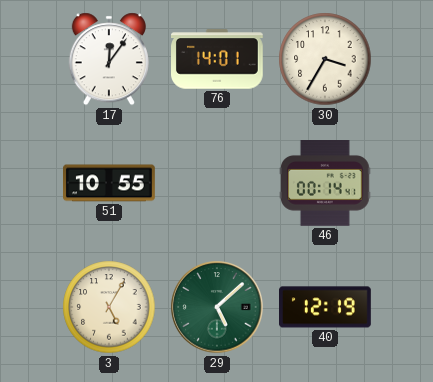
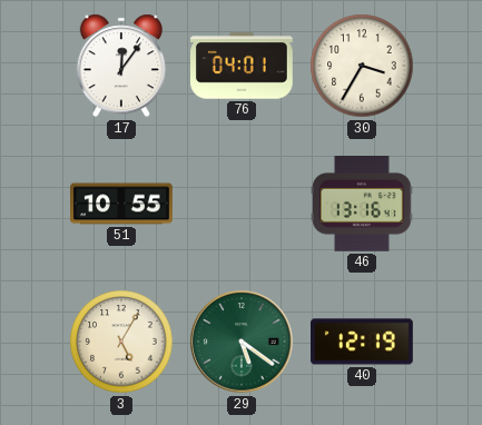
76: 14:01 -> 04:01 (243, 66)
46: 00:14 -> 13:16 (363, 205)
29: 5:08 -> 5:21 (242, 342)
